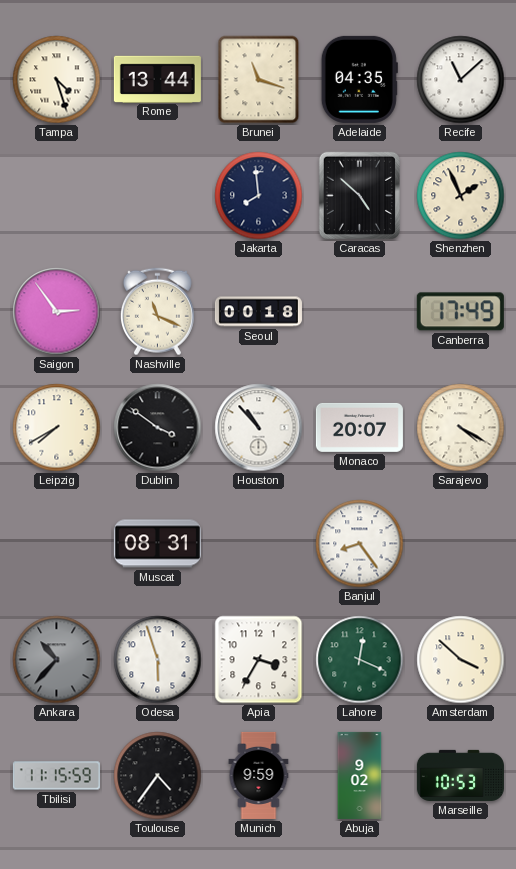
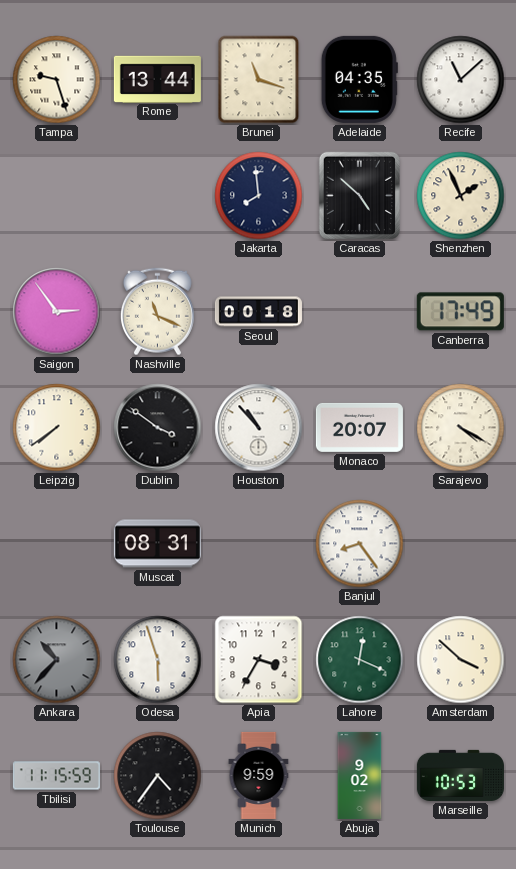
Tampa: 4:27 -> 9:27 (57, 80)
Leipzig: 7:40 -> 7:39 (57, 428)
